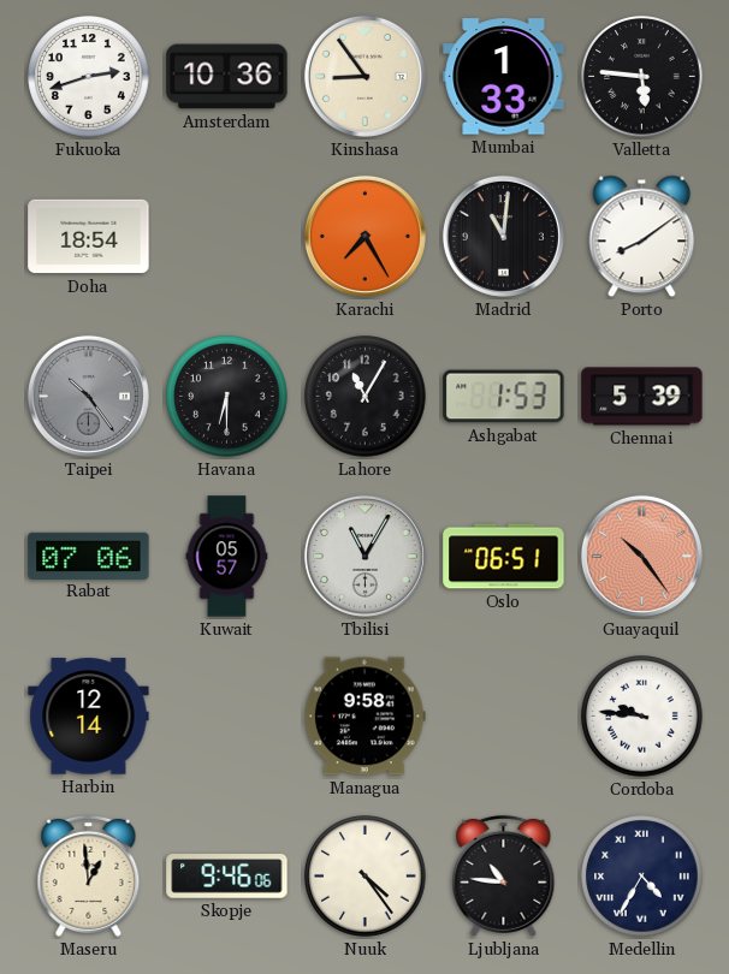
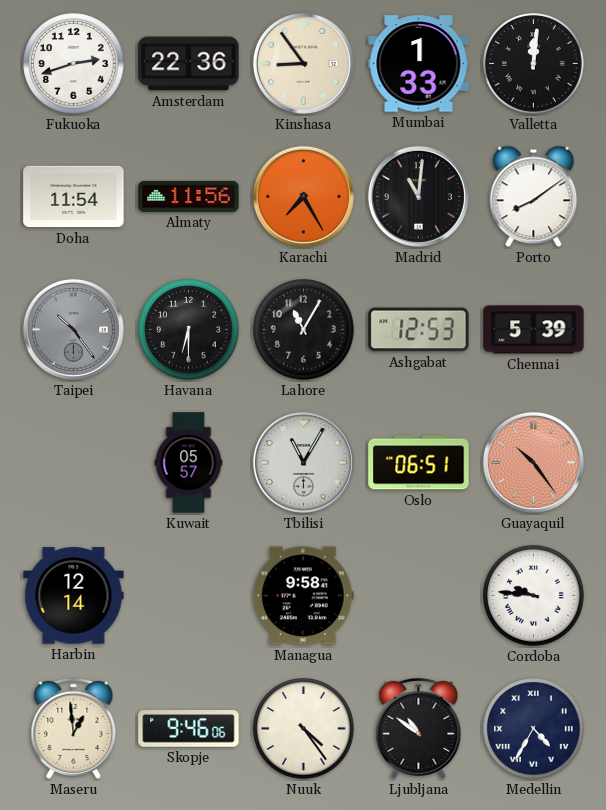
Amsterdam: 10:36 -> 22:36 (189, 64)
Valletta: 5:46 -> 12:01 (534, 64)
Doha: 18:54 -> 11:54 (74, 197)
Almaty: none -> 11:56 (189, 196)
Ashgabat: 1:53 -> 12:53 (419, 330)
Rabat: 07:06 -> none (89, 556)
Ljubljana: 10:46 -> 10:51 (419, 728)
